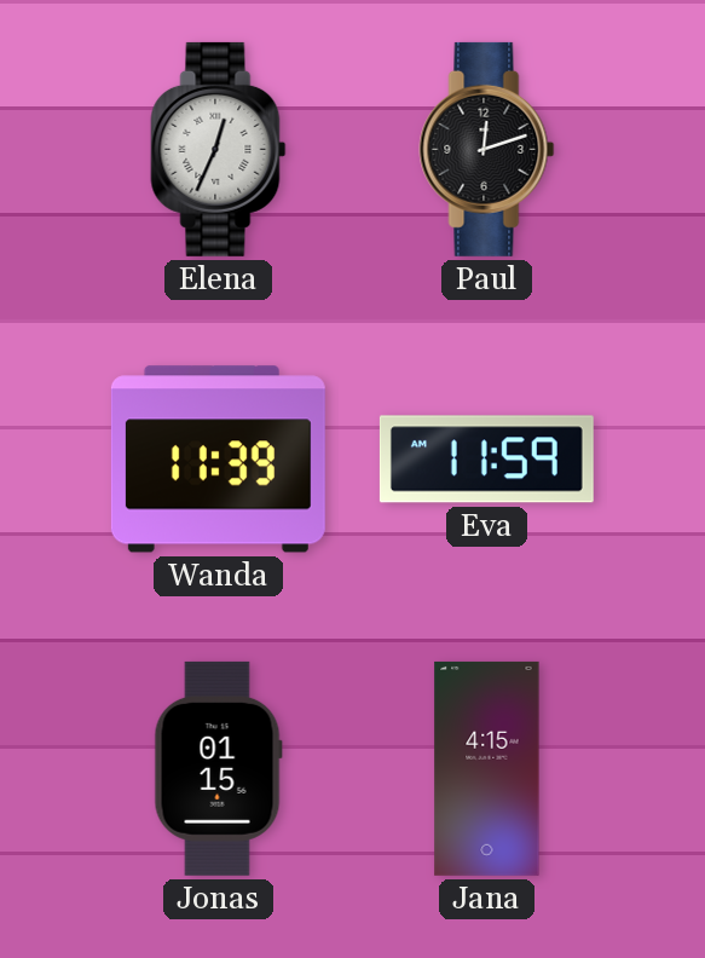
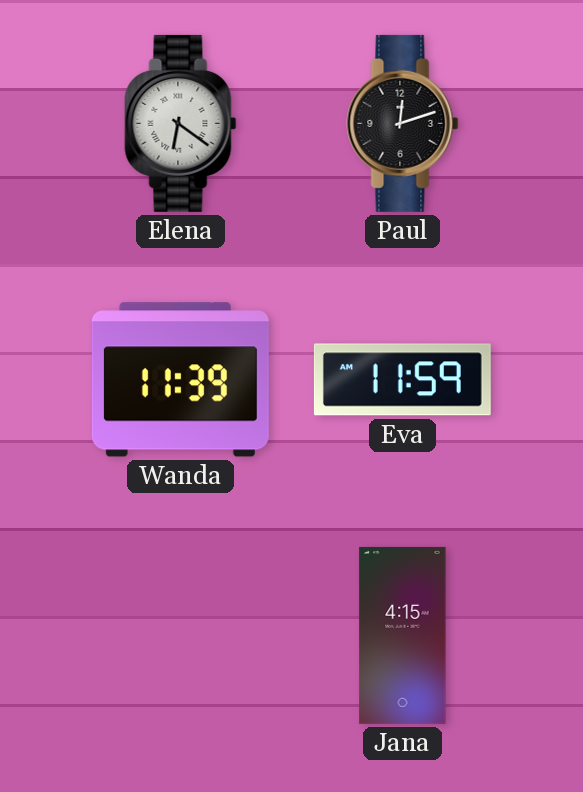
Elena: 12:34 -> 6:21 (181, 123)
Jonas: 01:15 -> none (218, 768)
